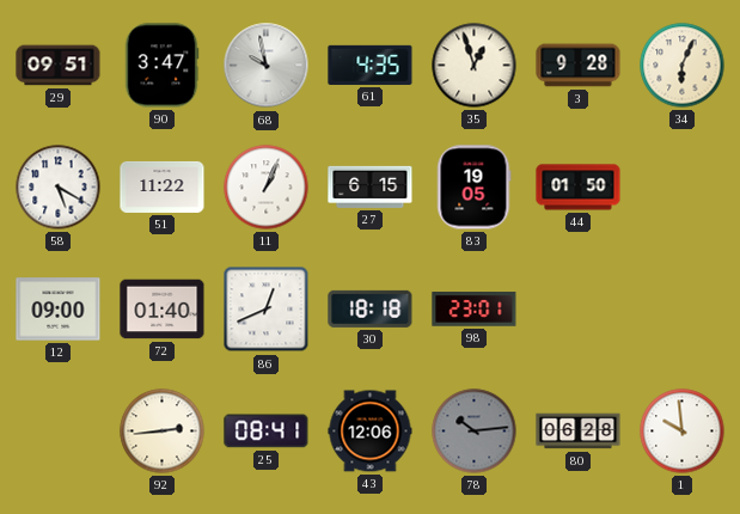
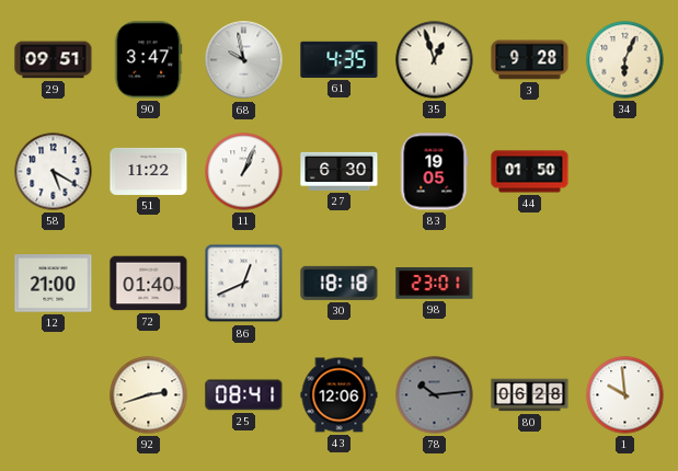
27: 6:15 -> 6:30 (340, 171)
12: 09:00 -> 21:00 (54, 284)
92: 2:44 -> 2:42 (149, 395)
